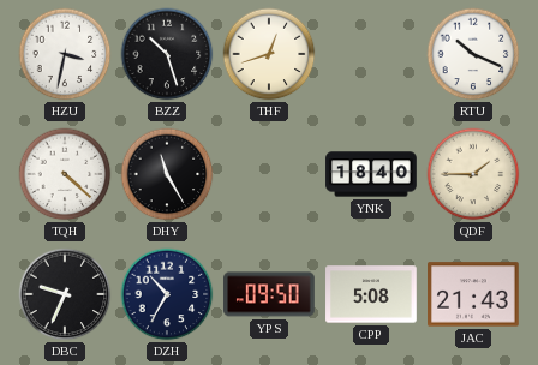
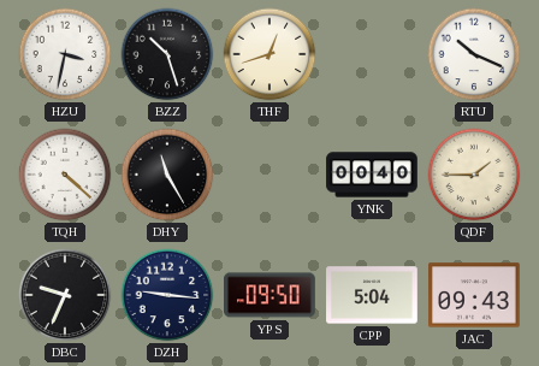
YNK: 18:40 -> 00:40 (372, 175)
DZH: 10:35 -> 9:16 (167, 295)
CPP: 5:08 -> 5:04 (372, 295)
JAC: 21:43 -> 09:43 (475, 295)
